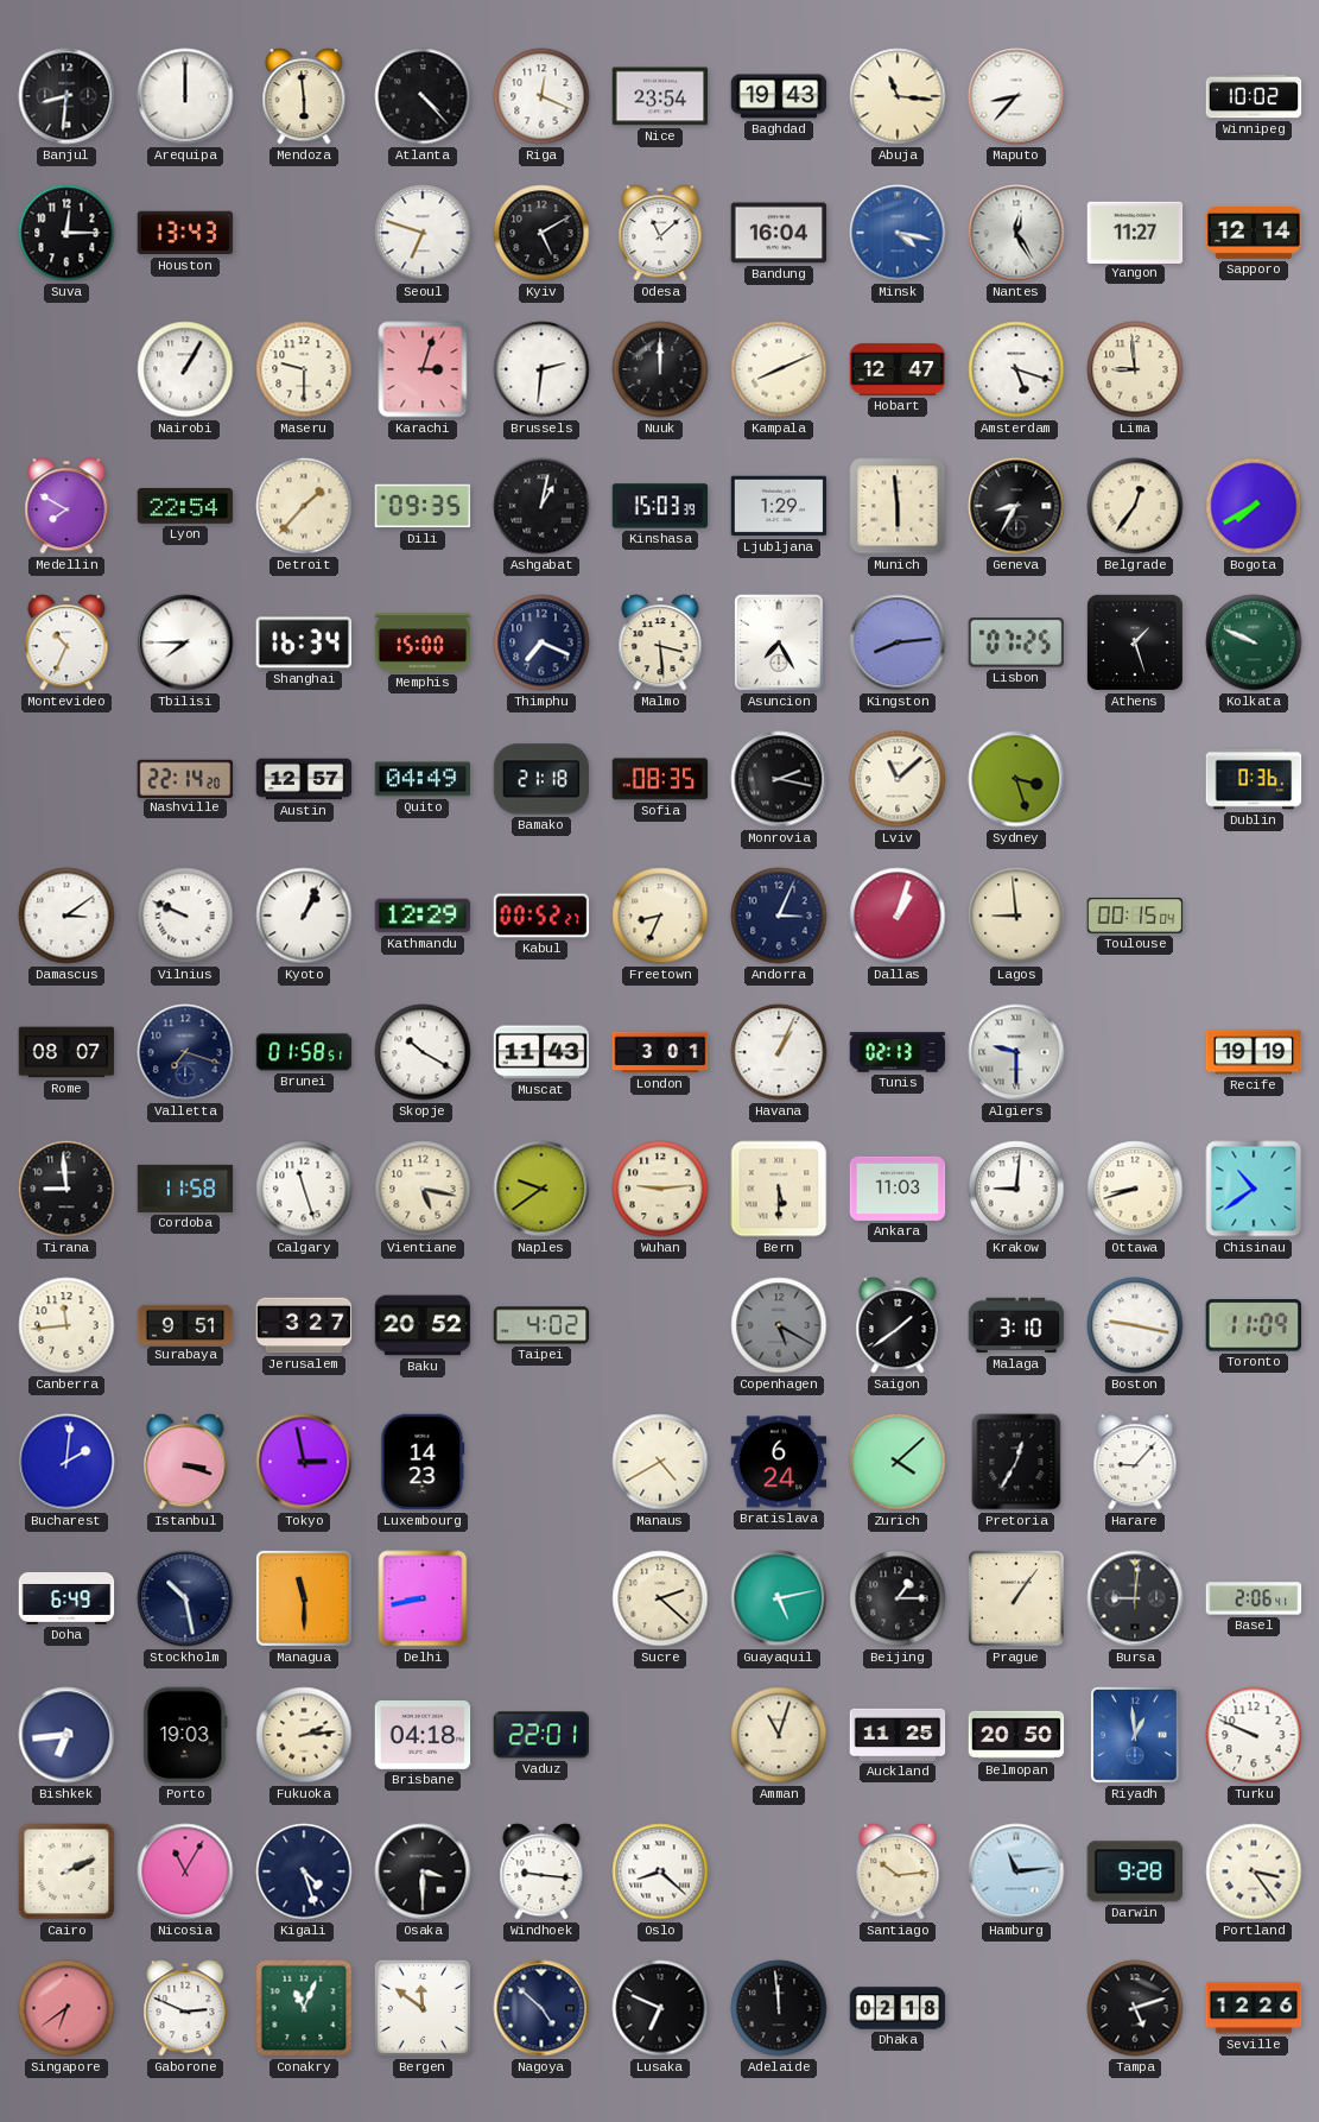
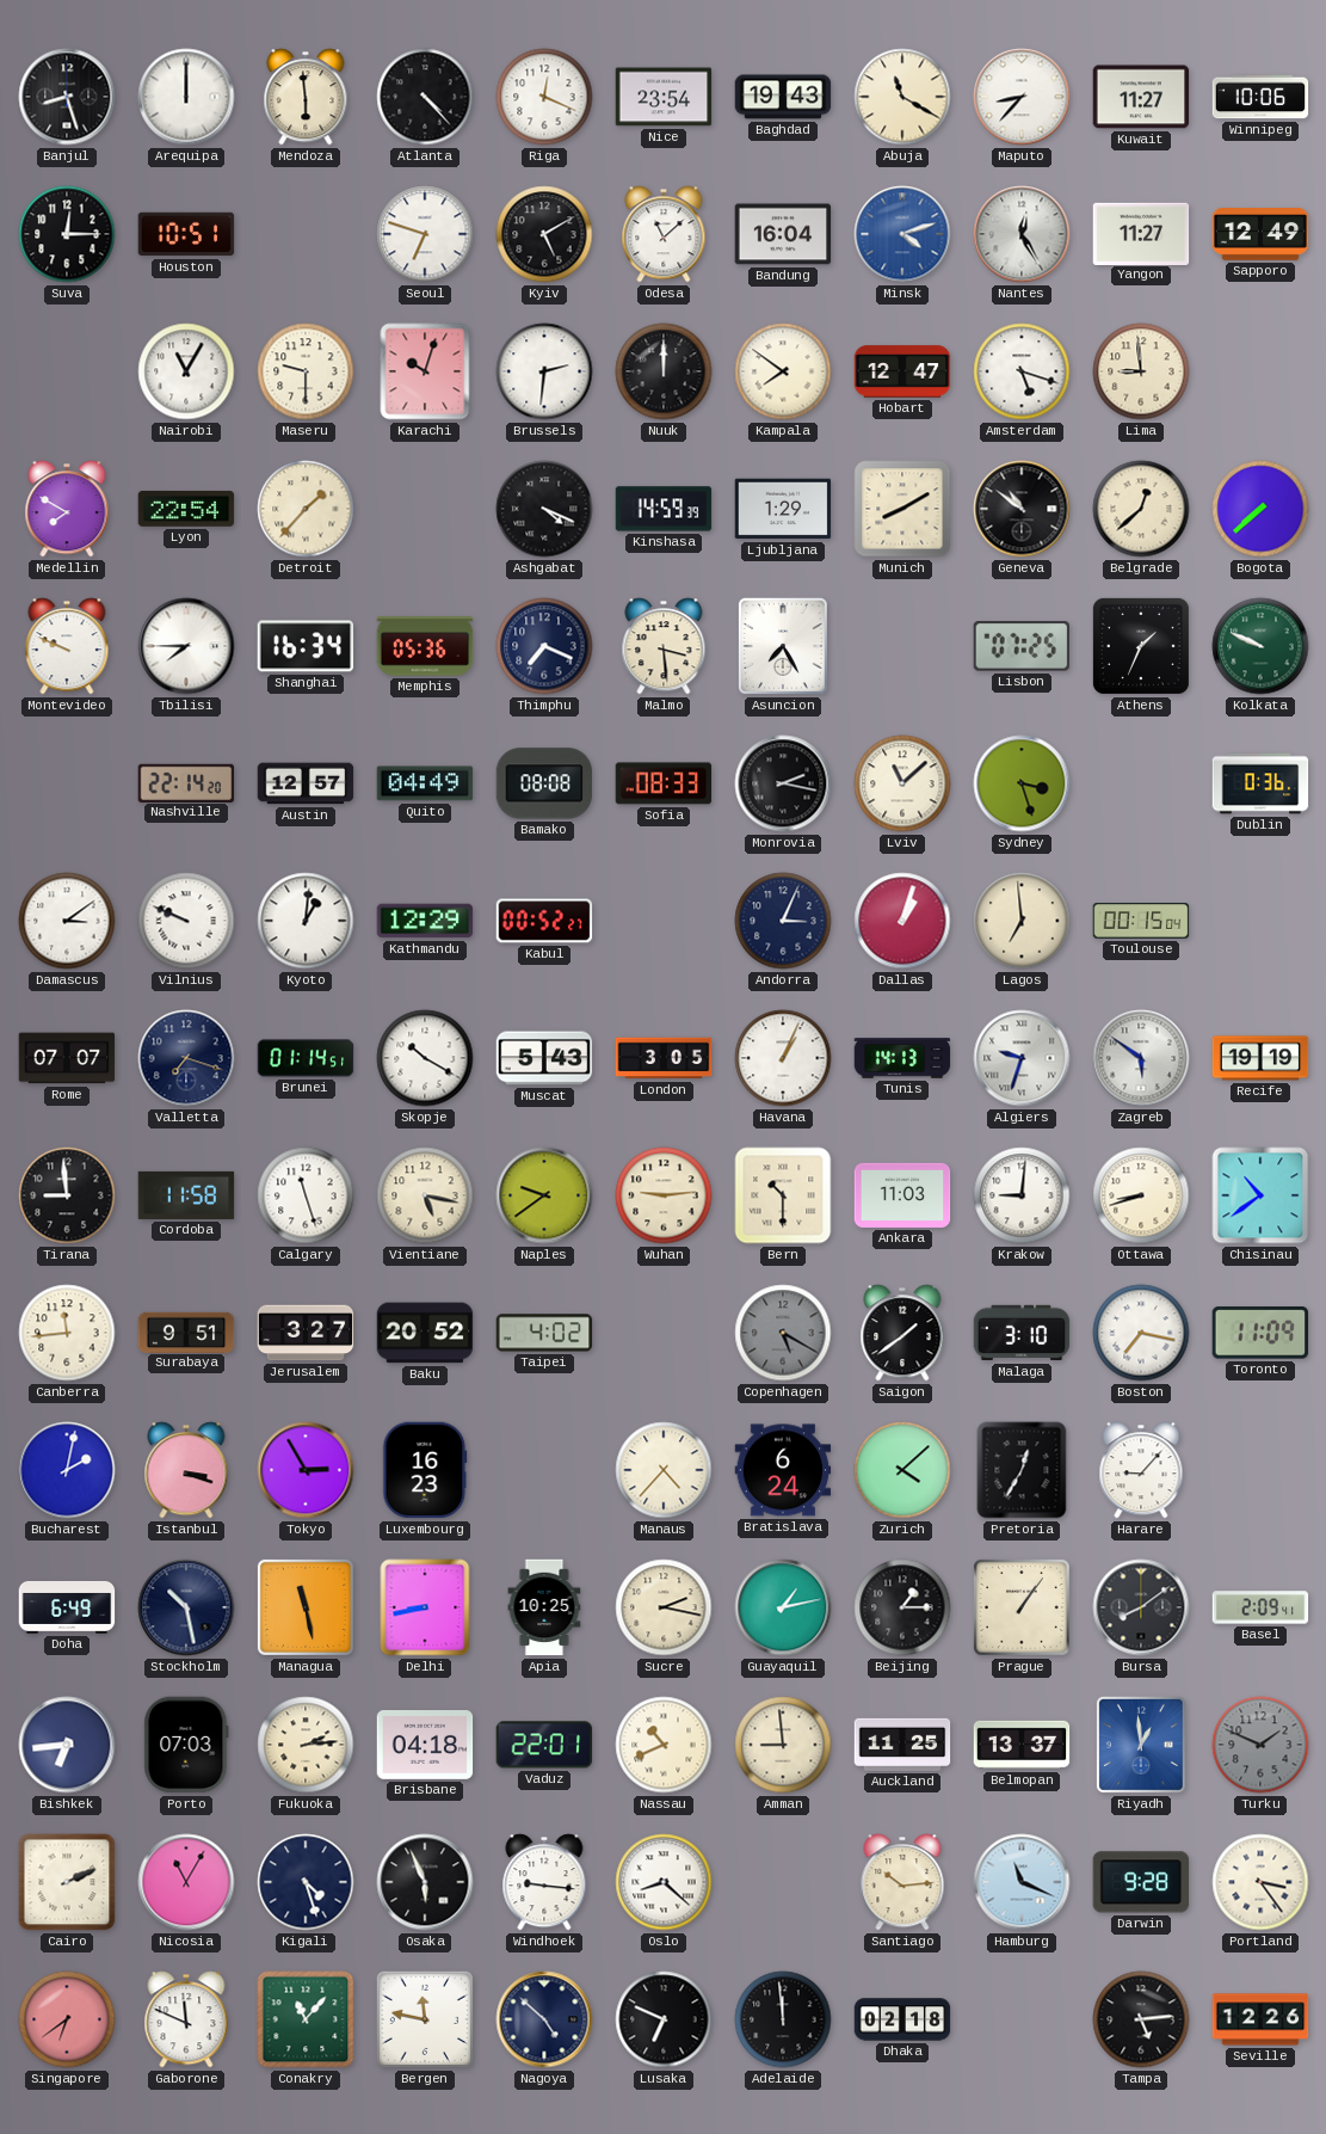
Banjul: 8:31 -> 8:27 (67, 97)
Abuja: 11:16 -> 11:20 (902, 97)
Kuwait: none -> 11:27 (1141, 97)
Winnipeg: 10:02 -> 10:06 (1260, 97)
Houston: 13:43 -> 10:51 (186, 234)
Minsk: 4:17 -> 4:12 (902, 234)
Sapporo: 12:14 -> 12:49 (1260, 234)
Nairobi: 1:05 -> 11:05 (186, 371)
Karachi: 3:03 -> 10:03 (425, 371)
Kampala: 8:11 -> 7:51 (783, 371)
Dili: 09:35 -> none (423, 506)
Ashgabat: 1:02 -> 4:19 (544, 509)
Kinshasa: 15:03 -> 14:59 (664, 509)
Munich: 5:59 -> 8:10 (902, 509)
Geneva: 8:35 -> 10:51 (1022, 509)
Belgrade: 12:36 -> 12:38 (1141, 509)
Bogota: 7:40 -> 7:38 (1260, 509)
Montevideo: 10:34 -> 9:49 (67, 646)
Memphis: 15:00 -> 05:36 (425, 646)
Kingston: 8:14 -> none (898, 642)
Athens: 1:27 -> 1:34 (1141, 646)
Bamako: 21:18 -> 08:08 (544, 783)
Sofia: 08:35 -> 08:33 (664, 783)
Kyoto: 1:04 -> 1:01 (306, 921)
Freetown: 8:34 -> none (660, 916)
Lagos: 8:59 -> 6:59 (1022, 921)
Rome: 08:07 -> 07:07 (67, 1058)
Brunei: 01:58 -> 01:14 (306, 1058)
Muscat: 11:43 -> 5:43 (544, 1058)
London: 3:01 -> 3:05 (664, 1058)
Tunis: 02:13 -> 14:13 (902, 1058)
Algiers: 9:30 -> 9:33 (1022, 1058)
Zagreb: none -> 5:51 (1141, 1058)
Bern: 5:30 -> 10:30 (783, 1195)
Boston: 9:17 -> 7:17 (1141, 1333)
Bucharest: 2:01 -> 2:02 (67, 1470)
Tokyo: 2:58 -> 2:55 (306, 1470)
Luxembourg: 14:23 -> 16:23 (425, 1470)
Manaus: 4:40 -> 4:37 (664, 1470)
Managua: 11:30 -> 11:28 (306, 1607)
Apia: none -> 10:25 (544, 1607)
Sucre: 2:22 -> 2:17 (664, 1607)
Guayaquil: 5:13 -> 1:13 (783, 1607)
Bursa: 9:01 -> 8:09 (1141, 1607)
Basel: 2:06 -> 2:09 (1260, 1607)
Porto: 19:03 -> 07:03 (186, 1745)
Nassau: none -> 10:41 (664, 1745)
Amman: 11:03 -> 8:59 (783, 1745)
Belmopan: 20:50 -> 13:37 (1022, 1745)
Turku: 9:49 -> 1:49 (1260, 1745)
Turku dial: white -> grey (1260, 1745)
Osaka: 3:30 -> 5:56 (425, 1882)
Hamburg: 11:14 -> 11:19 (1022, 1882)
Gaborone: 2:49 -> 11:49 (186, 2019)
Conakry: 11:04 -> 11:07 (306, 2019)
Bergen: 11:51 -> 11:47 (425, 2019)
Tampa: 5:12 -> 5:14 (1141, 2019)
